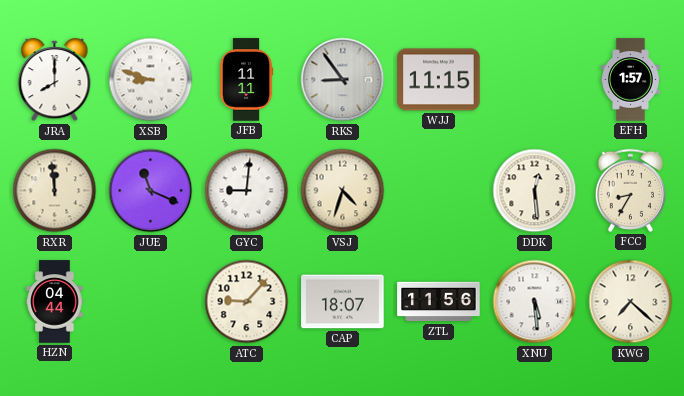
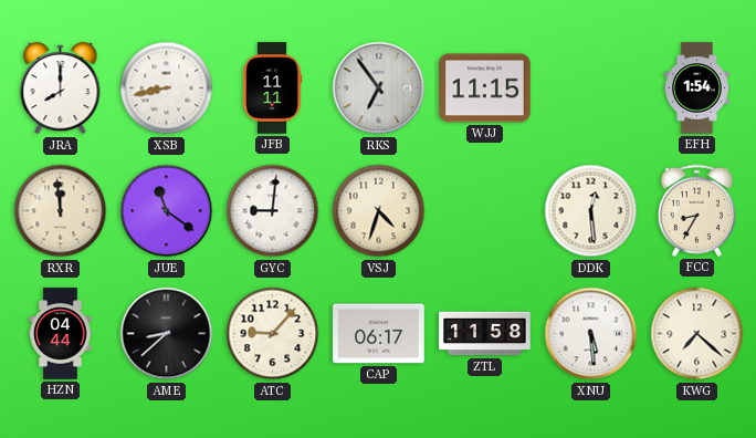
XSB: 8:48 -> 8:43 (167, 88)
RKS: 8:54 -> 6:54 (379, 88)
EFH: 1:57 -> 1:54 (697, 88)
JUE: 11:19 -> 11:21 (167, 211)
AME: none -> 8:38 (167, 334)
CAP: 18:07 -> 06:17 (379, 334)
ZTL: 11:56 -> 11:58 (485, 334)
